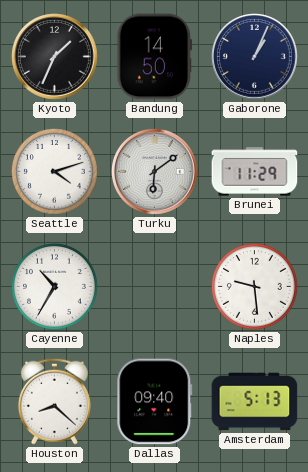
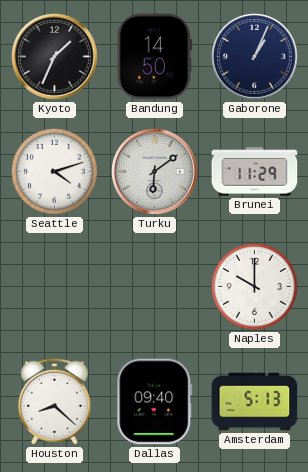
Cayenne: 10:35 -> none (54, 286)
Naples: 9:29 -> 10:00 (254, 286)
